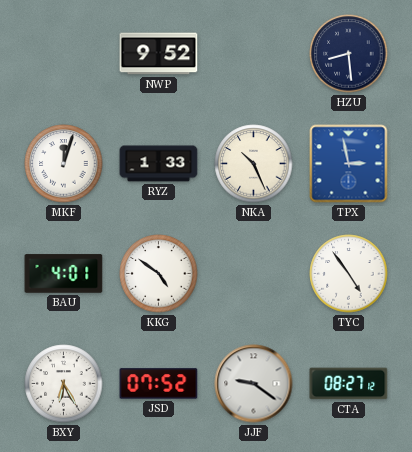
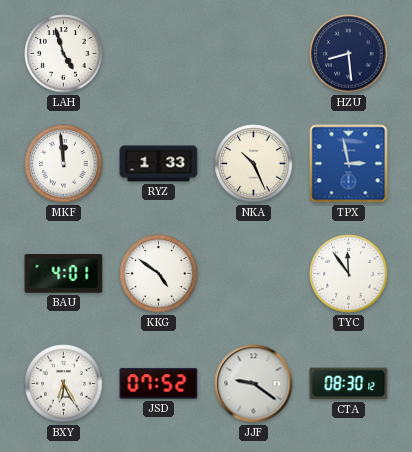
LAH: none -> 4:57 (64, 54)
NWP: 9:52 -> none (159, 54)
MKF: 12:03 -> 11:59 (64, 164)
TYC: 4:54 -> 11:54 (349, 274)
CTA: 08:27 -> 08:30 (349, 384)
